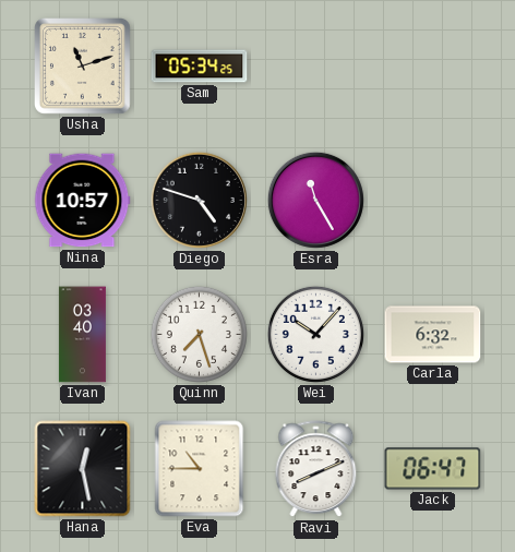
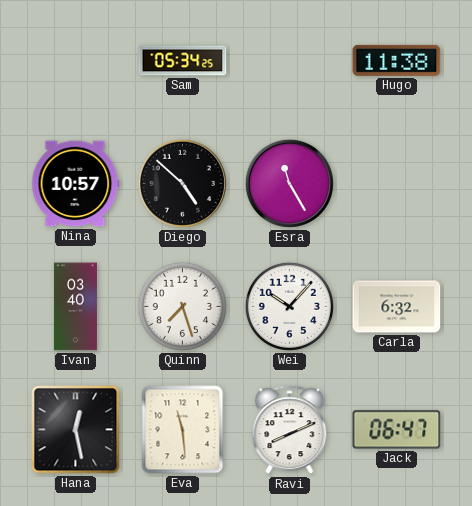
Usha: 11:12 -> none (83, 67)
Hugo: none -> 11:38 (397, 60)
Diego: 4:48 -> 4:52 (182, 183)
Eva: 10:45 -> 11:29 (183, 430)
